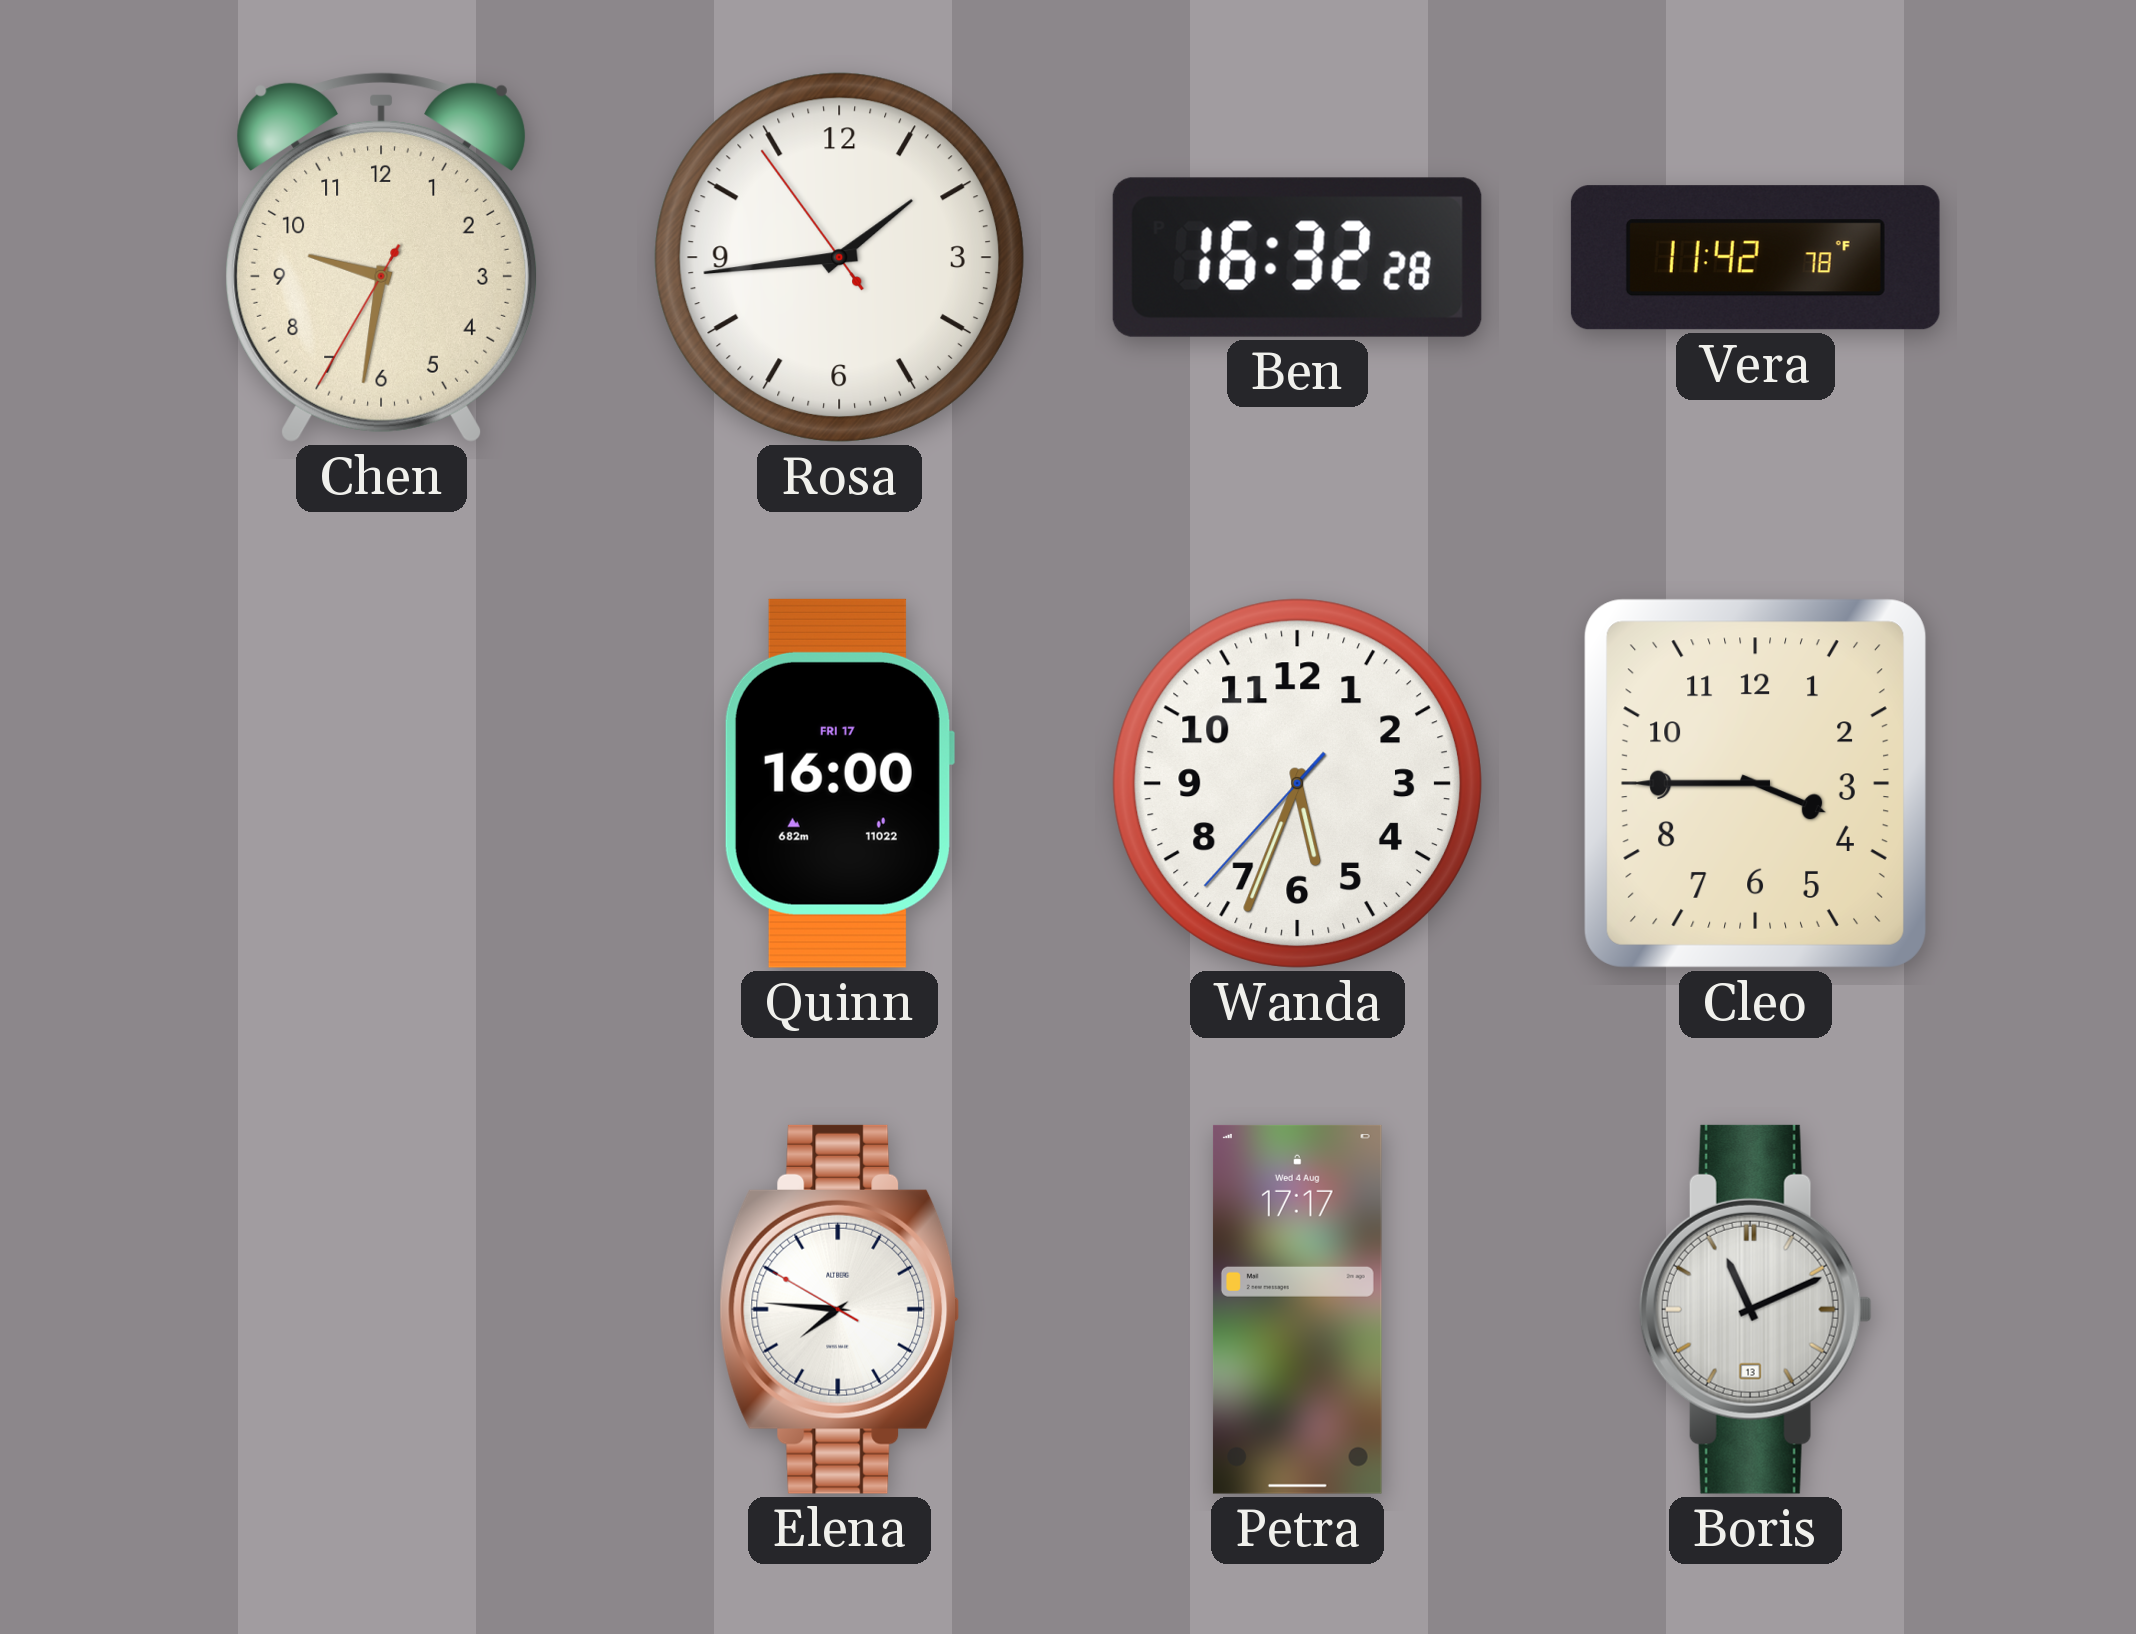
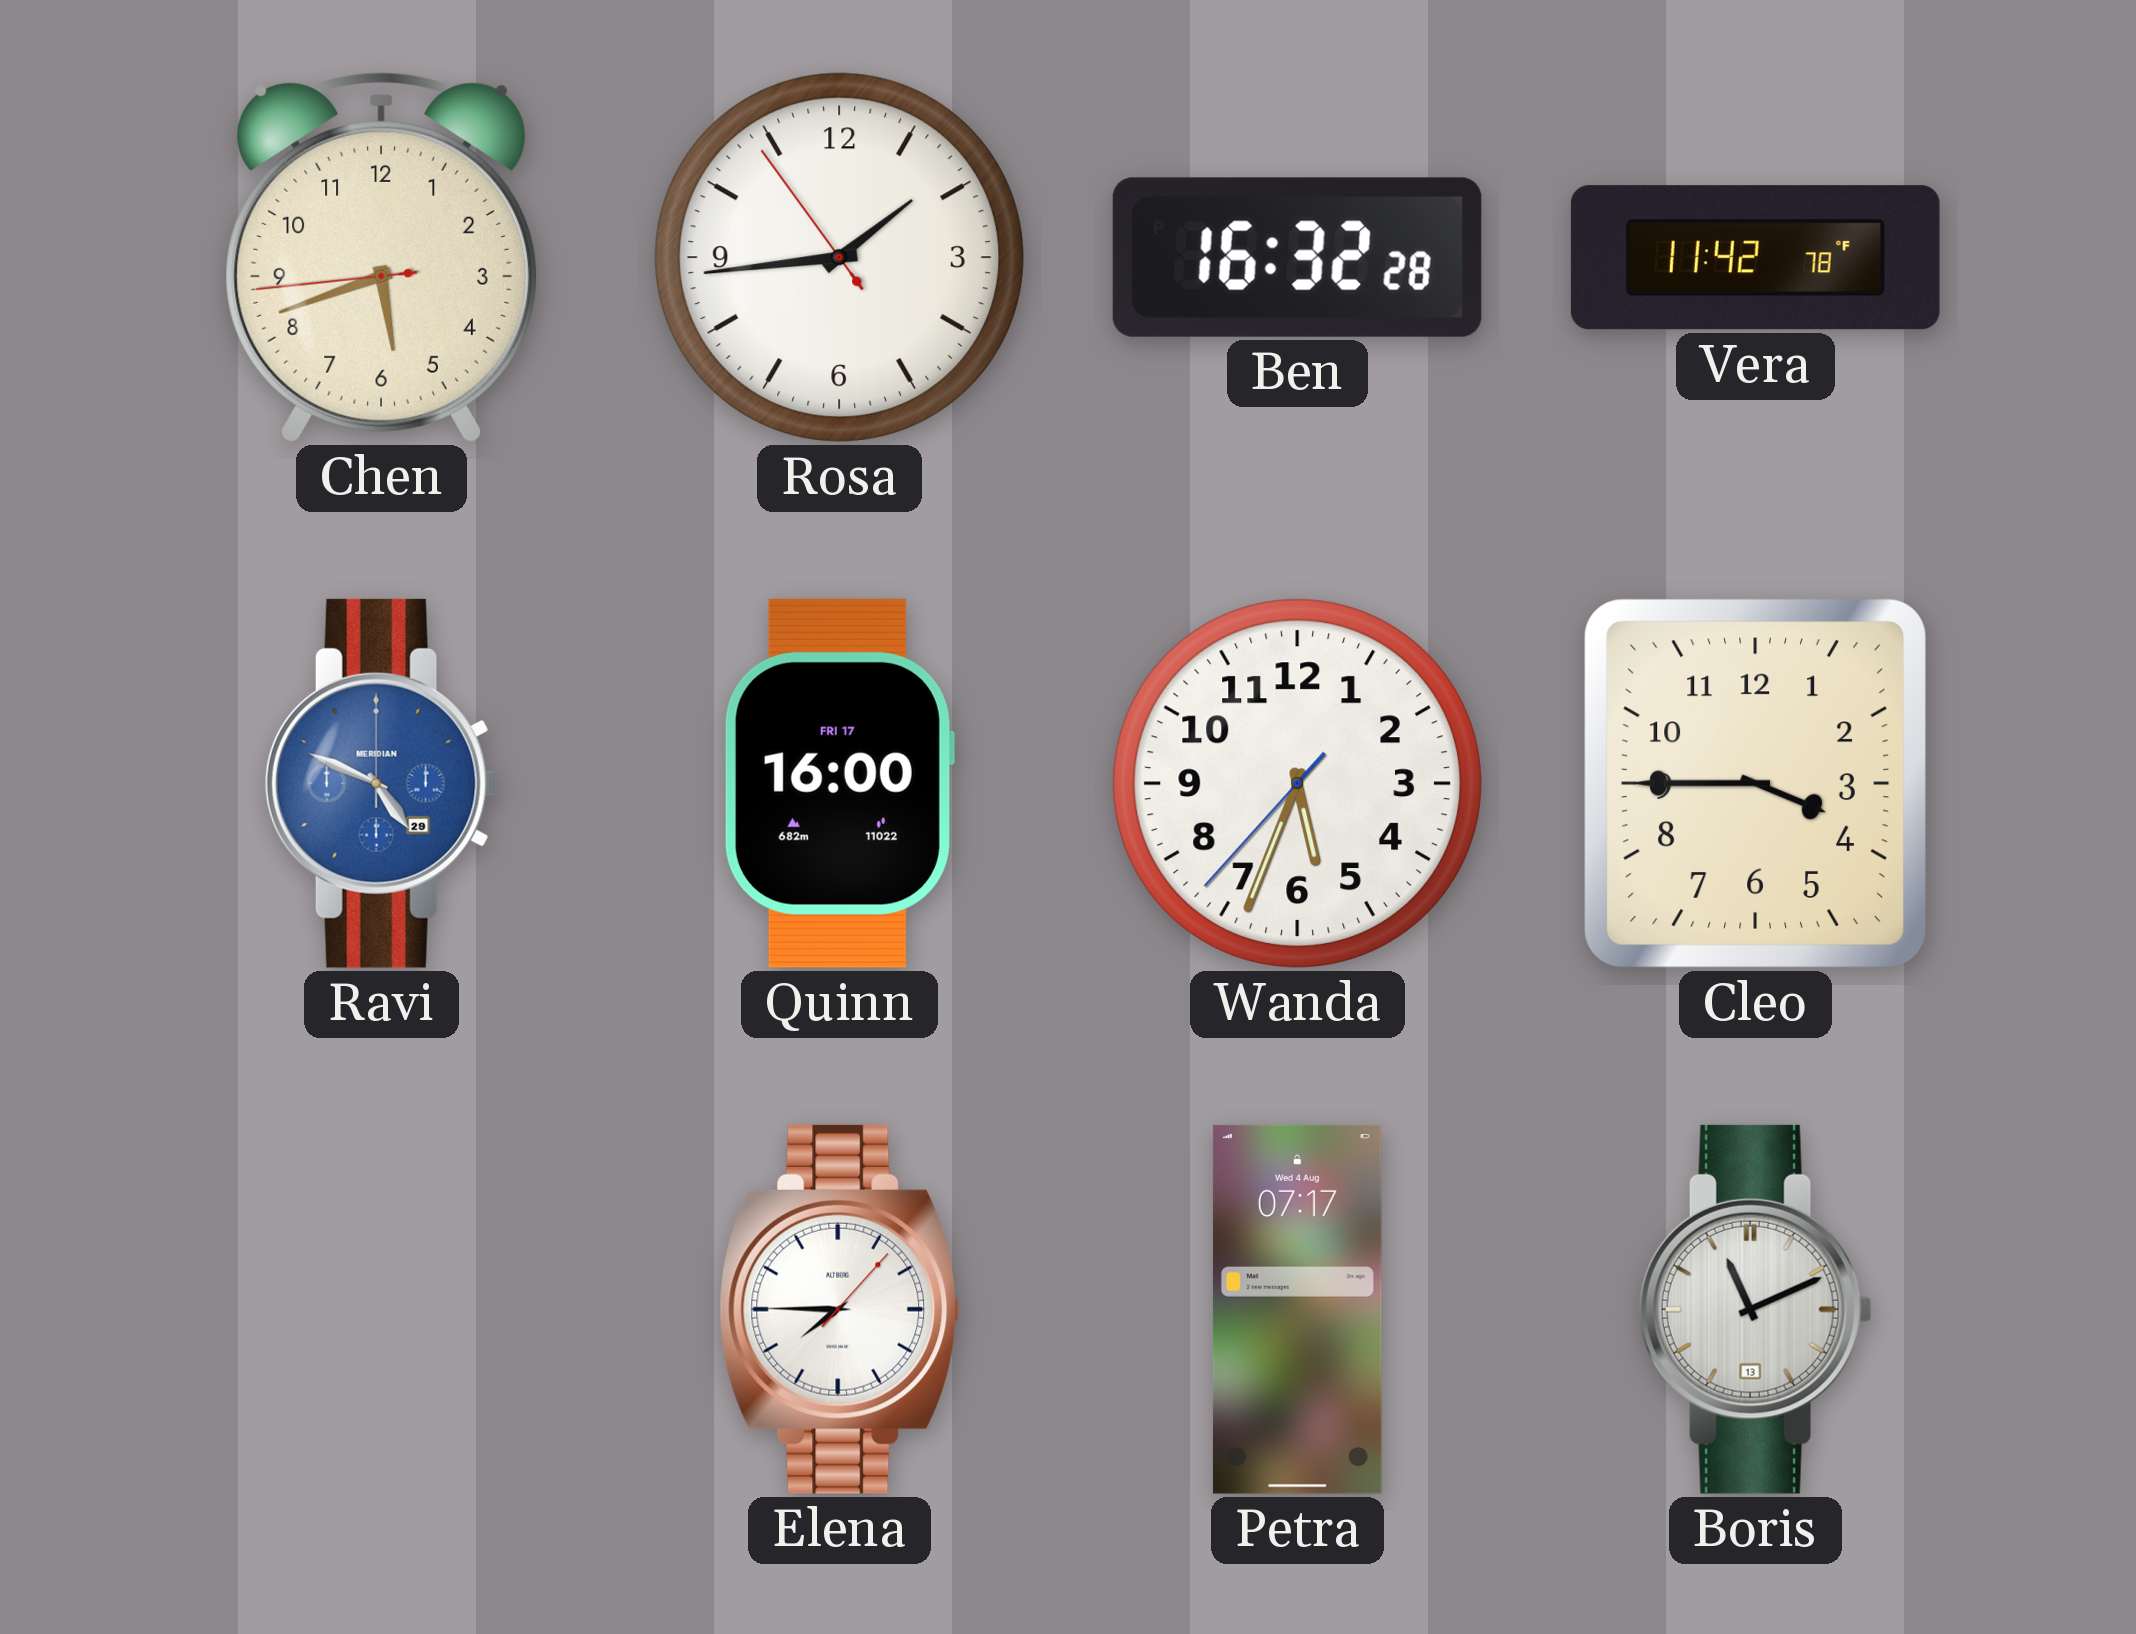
Chen: 9:31 -> 5:41 (381, 257)
Ravi: none -> 4:49 (381, 783)
Elena: 7:45:50 -> 7:45:07 (840, 1309)
Petra: 17:17 -> 07:17 (1297, 1309)
